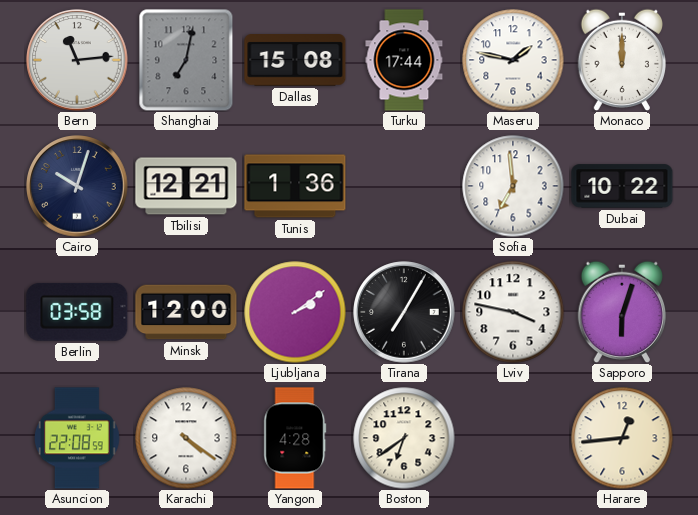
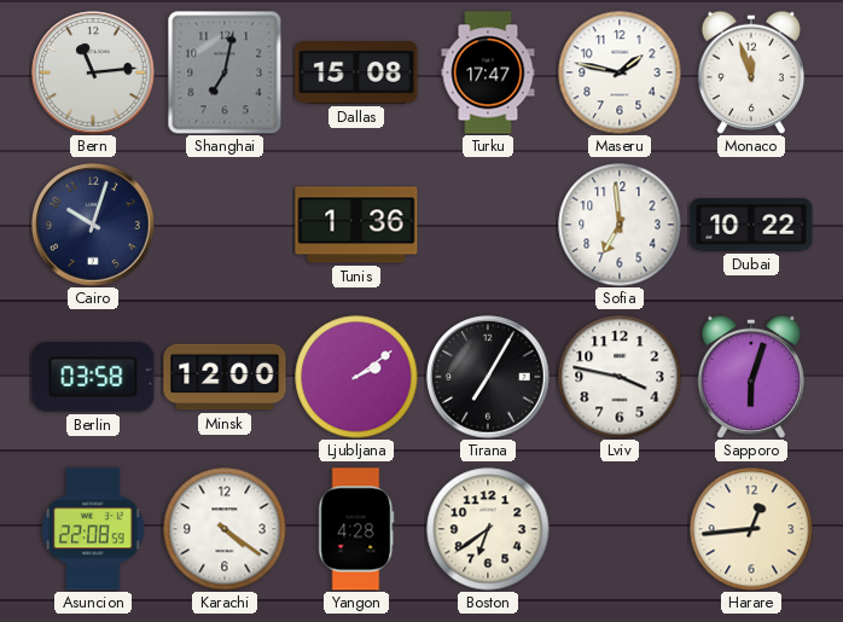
Turku: 17:44 -> 17:47 (488, 72)
Monaco: 12:00 -> 11:57 (750, 72)
Tbilisi: 12:21 -> none (186, 186)
